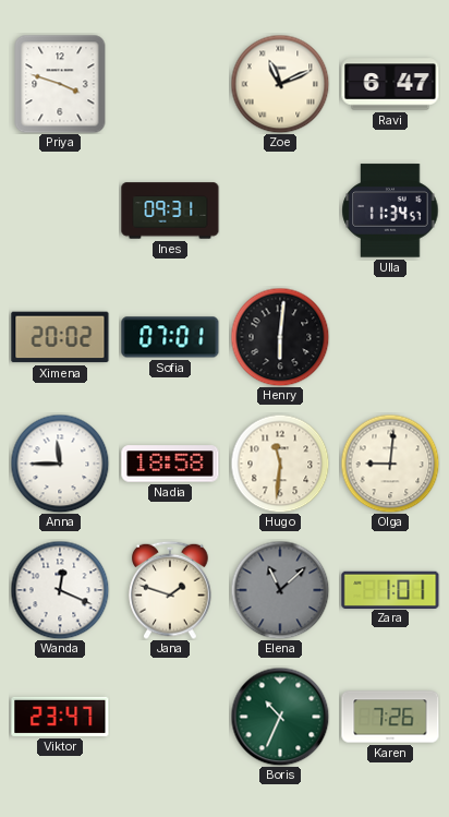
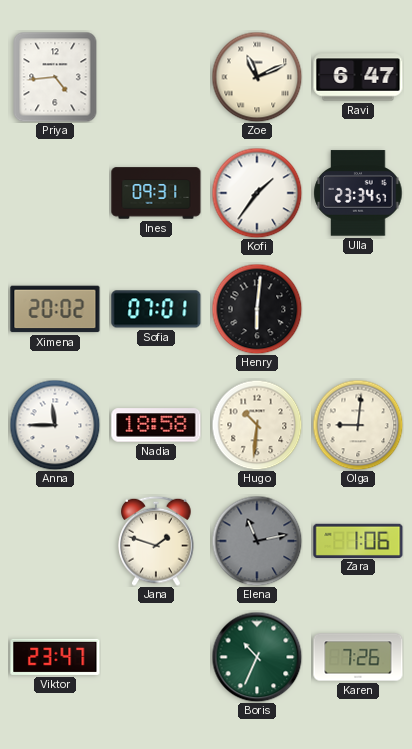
Priya: 3:48 -> 4:44 (55, 77)
Kofi: none -> 1:36 (257, 193)
Ulla: 11:34 -> 23:34 (358, 193)
Hugo: 11:31 -> 10:31 (257, 425)
Wanda: 12:19 -> none (60, 590)
Elena: 11:08 -> 11:13 (257, 541)
Zara: 1:01 -> 1:06 (358, 540)
